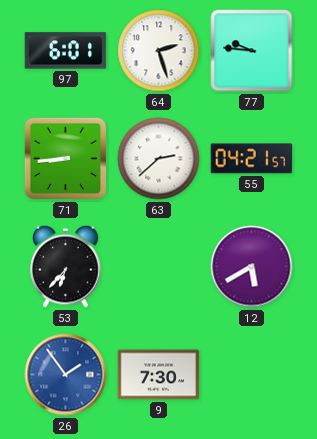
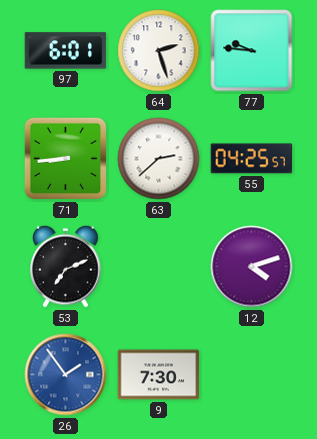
55: 04:21 -> 04:25 (252, 159)
53: 6:37 -> 7:11 (66, 266)
12: 5:40 -> 4:12 (252, 267)
